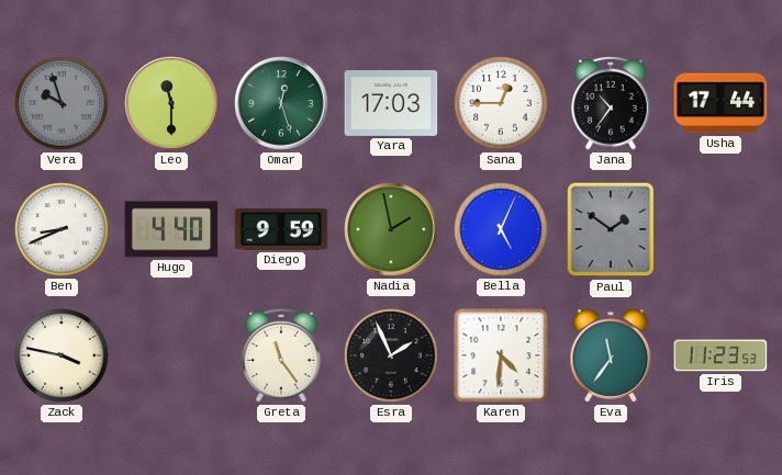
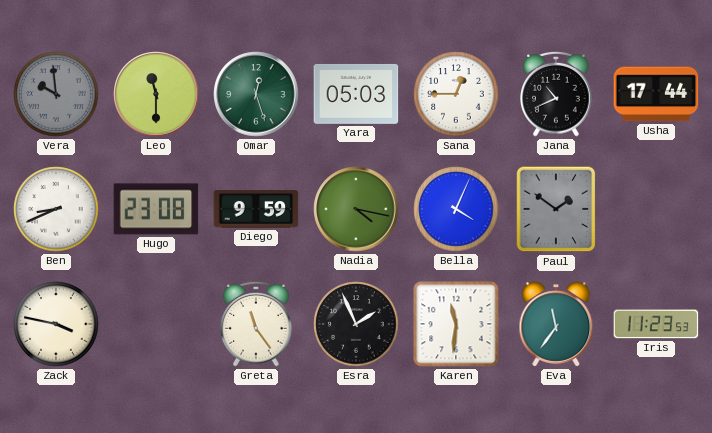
Vera: 9:57 -> 9:59 (56, 94)
Yara: 17:03 -> 05:03 (356, 94)
Jana: 10:36 -> 10:41 (556, 94)
Hugo: 4:40 -> 23:08 (156, 209)
Nadia: 1:58 -> 4:17 (356, 209)
Bella: 5:04 -> 4:04 (456, 209)
Karen: 4:31 -> 11:31 (456, 324)
